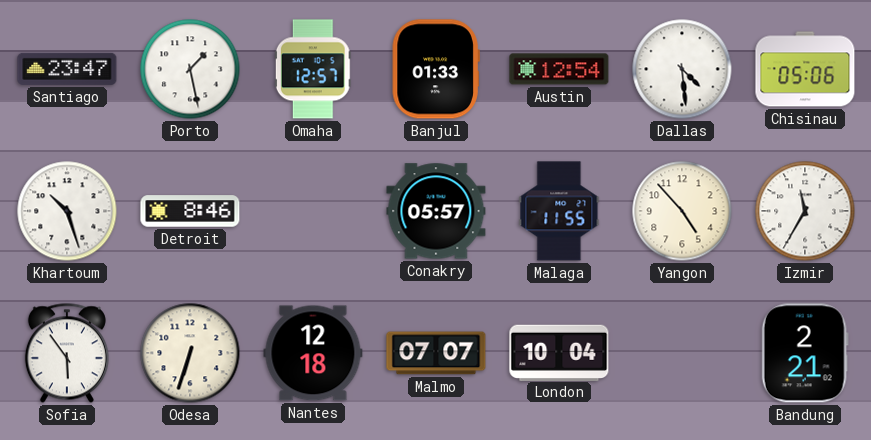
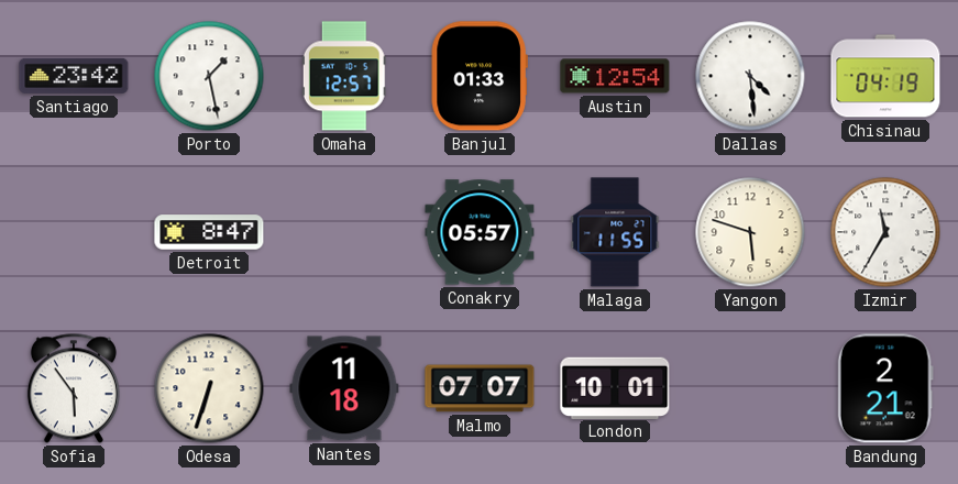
Santiago: 23:47 -> 23:42 (74, 76)
Chisinau: 05:06 -> 04:19 (885, 76)
Khartoum: 10:27 -> none (67, 211)
Detroit: 8:46 -> 8:47 (209, 232)
Yangon: 4:53 -> 5:48 (750, 232)
Nantes: 12:18 -> 11:18 (344, 388)
London: 10:04 -> 10:01 (615, 387)
